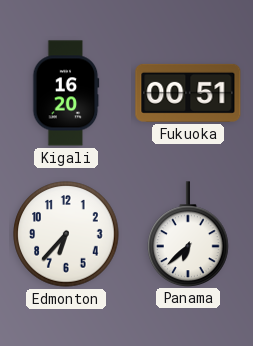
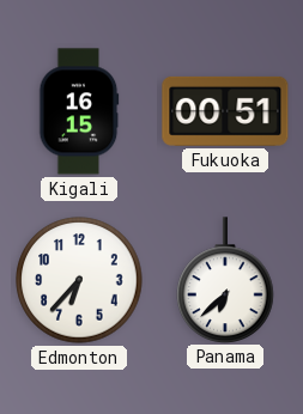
Kigali: 16:20 -> 16:15 (79, 111)
